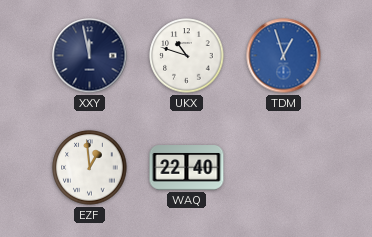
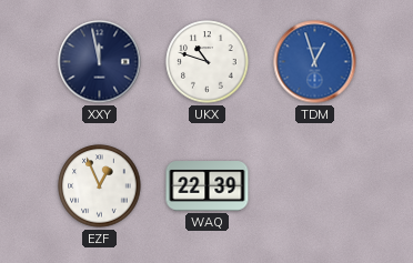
EZF: 12:59 -> 12:56 (100, 186)
WAQ: 22:40 -> 22:39 (208, 186)
